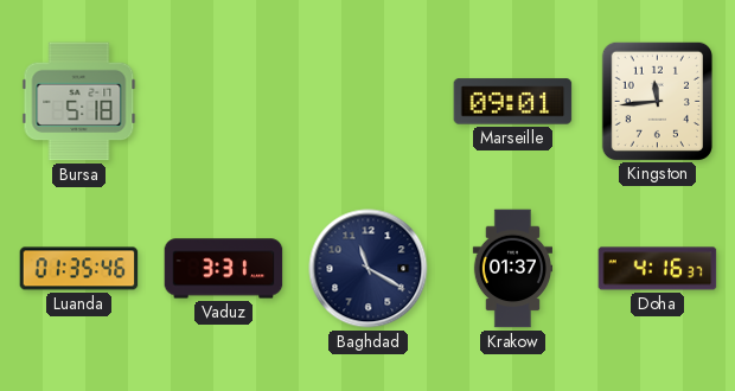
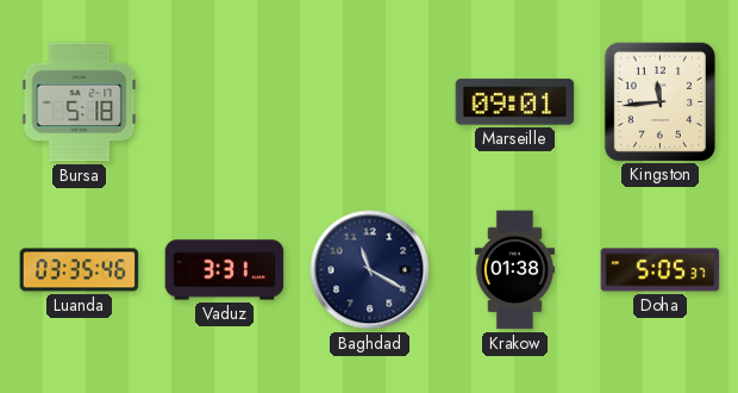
Luanda: 01:35 -> 03:35 (80, 270)
Krakow: 01:37 -> 01:38 (514, 270)
Doha: 4:16 -> 5:05 (661, 270)
